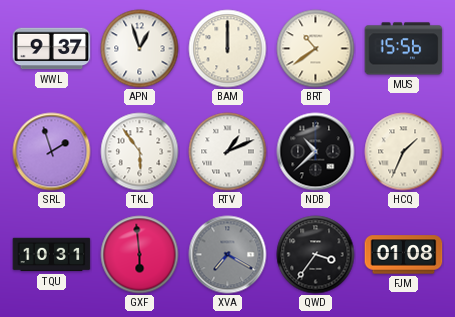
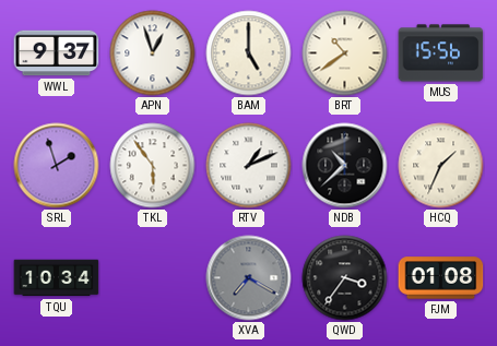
BAM: 12:00 -> 5:00 (249, 53)
TQU: 10:31 -> 10:34 (57, 278)
GXF: 5:59 -> none (140, 255)
